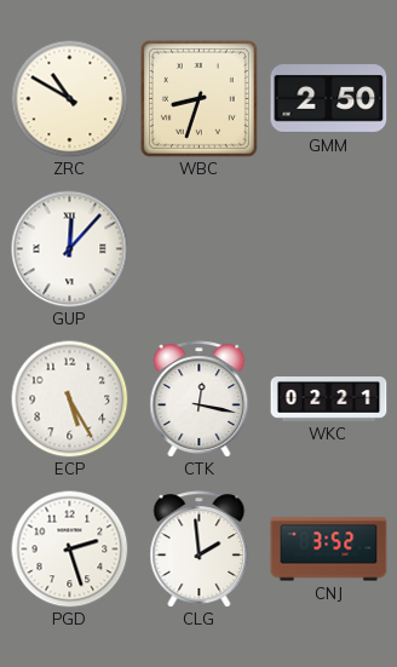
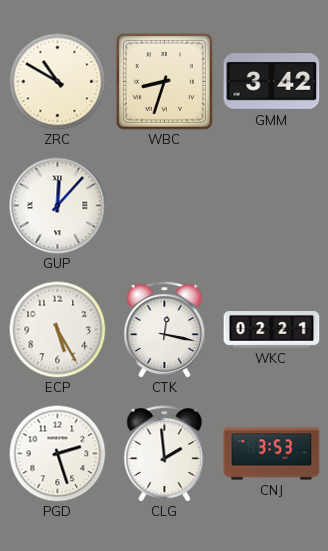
GMM: 2:50 -> 3:42 (272, 82)
CNJ: 3:52 -> 3:53 (272, 454)
